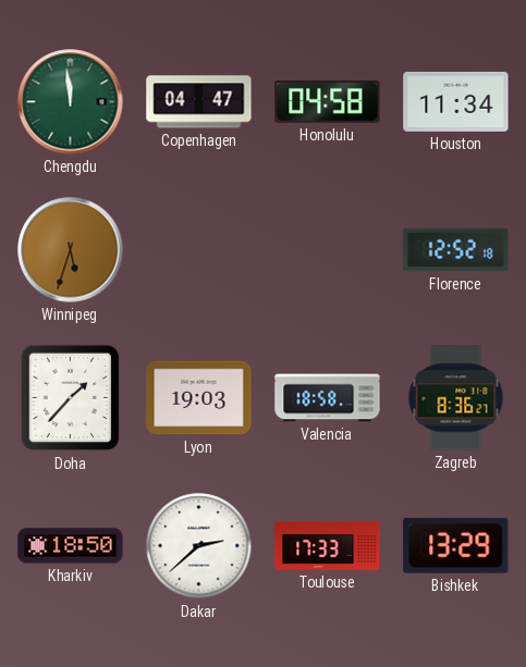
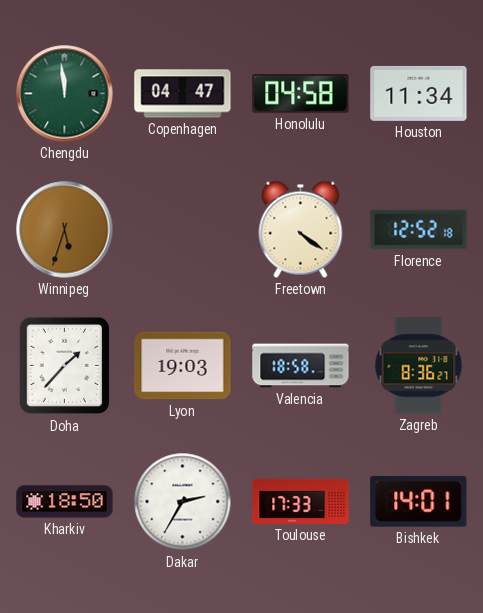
Freetown: none -> 4:21 (301, 229)
Dakar: 2:38 -> 2:35 (183, 502)
Bishkek: 13:29 -> 14:01 (419, 501)
